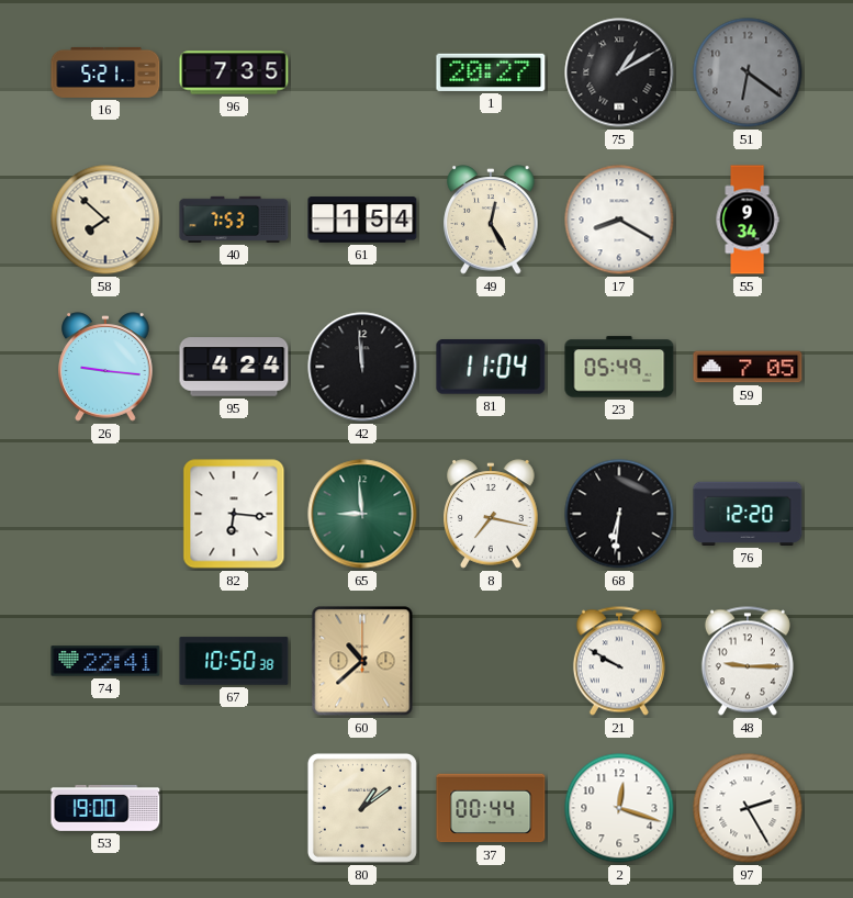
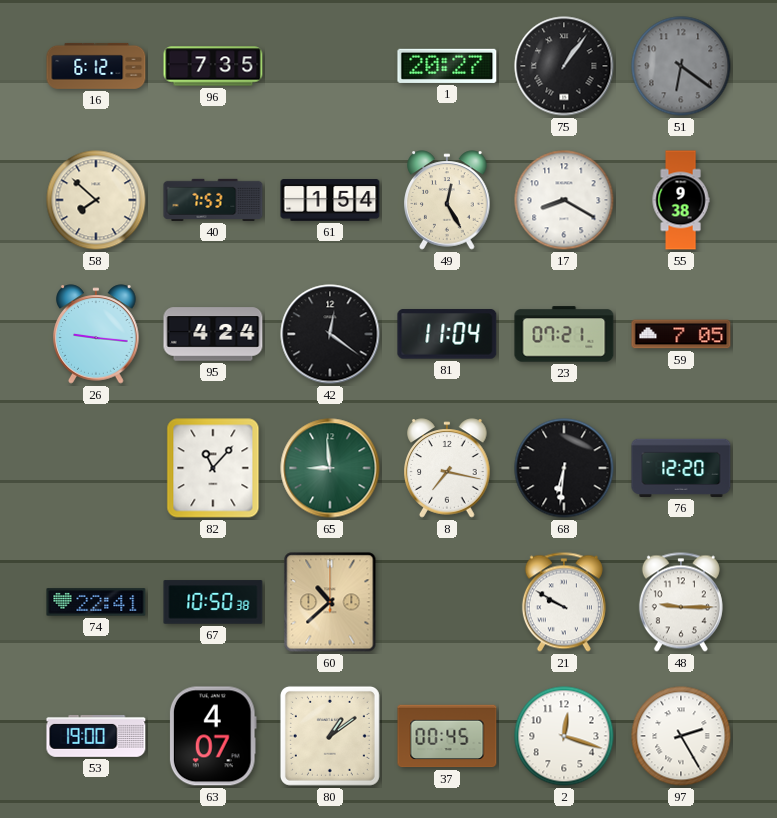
16: 5:21 -> 6:12 (96, 66)
75: 1:10 -> 1:06 (564, 66)
55: 9:34 -> 9:38 (681, 200)
42: 11:59 -> 12:21 (330, 334)
23: 05:49 -> 07:21 (564, 334)
82: 6:16 -> 11:07 (213, 468)
63: none -> 4:07 (213, 736)
37: 00:44 -> 00:45 (447, 736)
